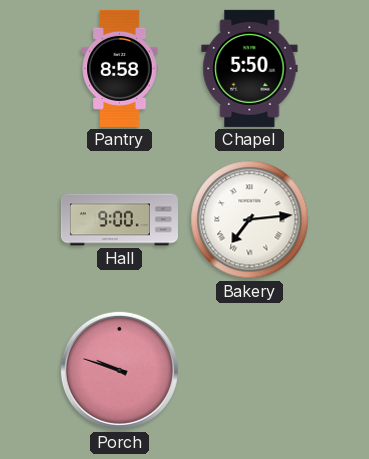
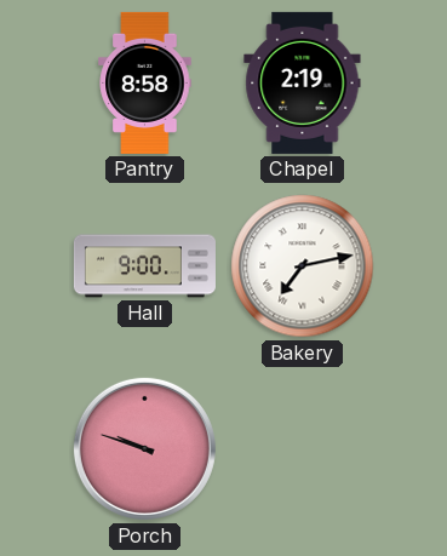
Chapel: 5:50 -> 2:19 (303, 82)
Bakery: 7:14 -> 7:13 (303, 266)
